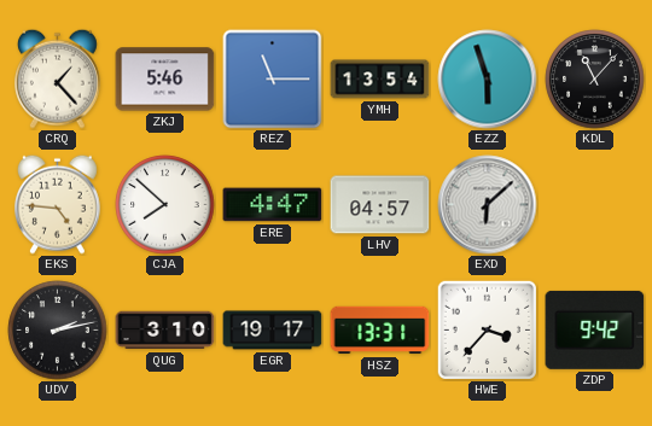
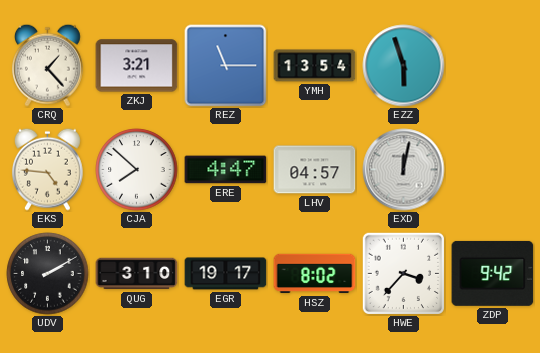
ZKJ: 5:46 -> 3:21 (137, 66)
KDL: 11:07 -> none (595, 80)
EXD: 6:08 -> 12:02 (404, 170)
UDV: 2:13 -> 2:10 (48, 274)
HSZ: 13:31 -> 8:02 (315, 274)
